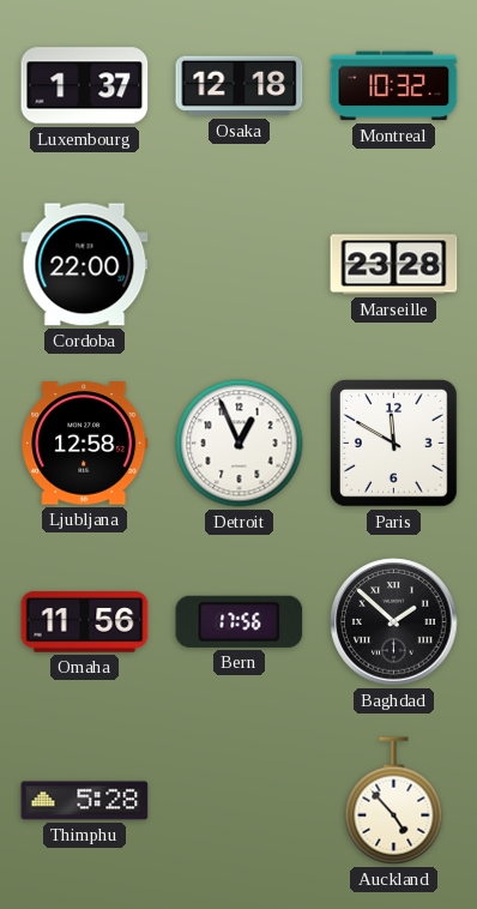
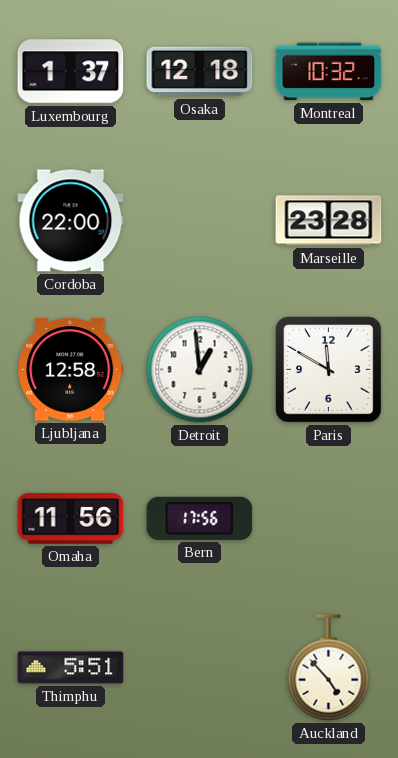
Detroit: 12:56 -> 12:59 (200, 370)
Baghdad: 1:52 -> none (394, 622)
Thimphu: 5:28 -> 5:51 (71, 668)
